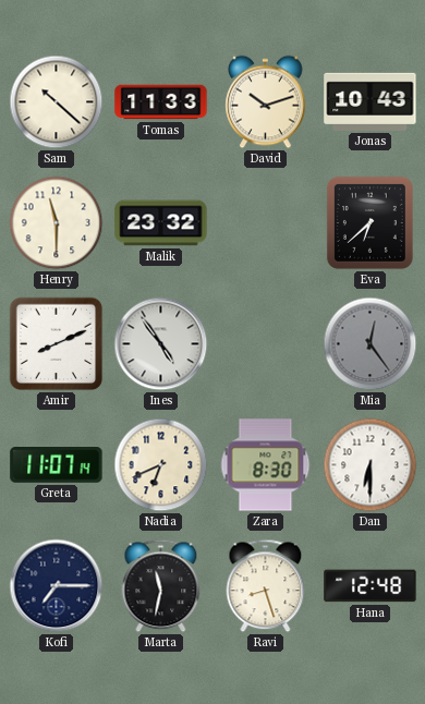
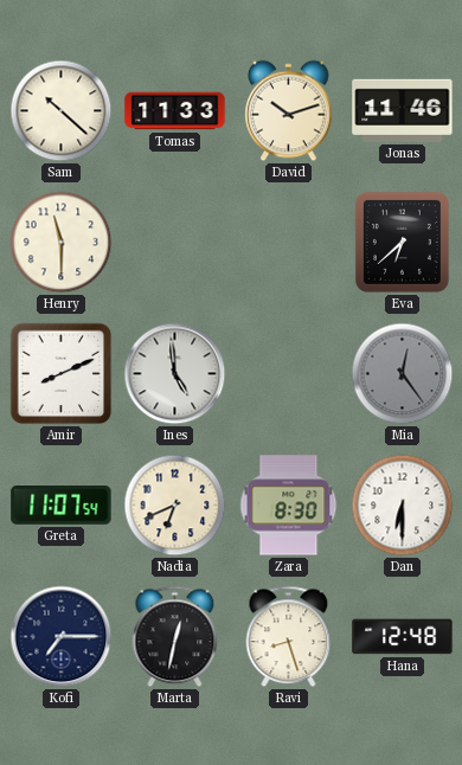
Jonas: 10:43 -> 11:46 (403, 110)
Malik: 23:32 -> none (161, 223)
Ines: 4:54 -> 4:59 (175, 374)
Greta: 11:07:14 -> 11:07:54 (62, 506)
Marta: 11:32 -> 12:32 (175, 637)
